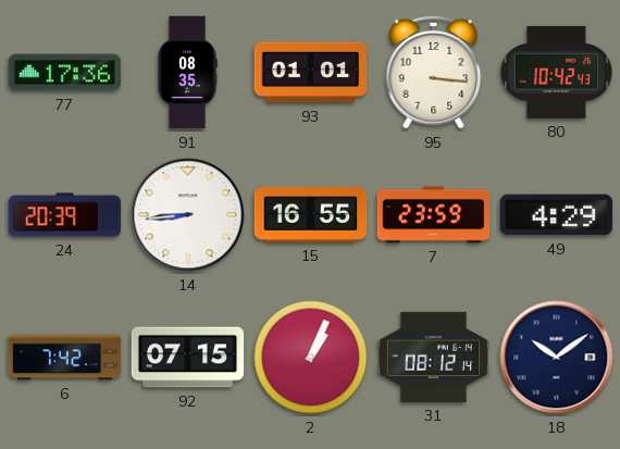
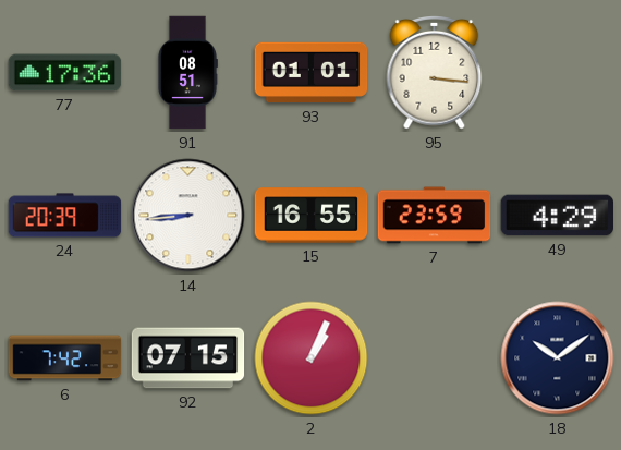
91: 08:35 -> 08:51 (187, 73)
80: 10:42 -> none (557, 72)
31: 08:12 -> none (434, 357)
